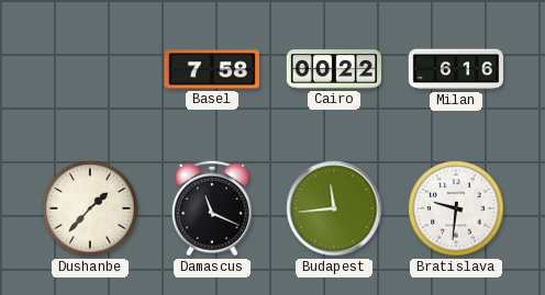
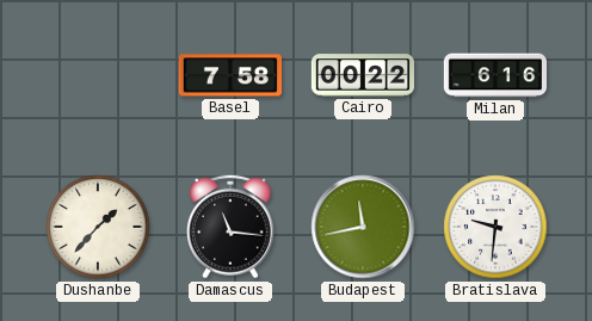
Damascus: 11:19 -> 11:16 (232, 227)
Budapest: 11:44 -> 11:43 (363, 227)
